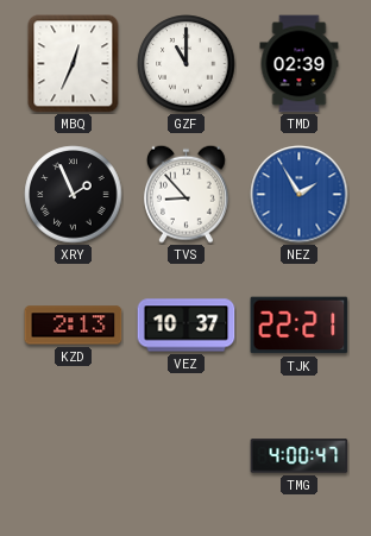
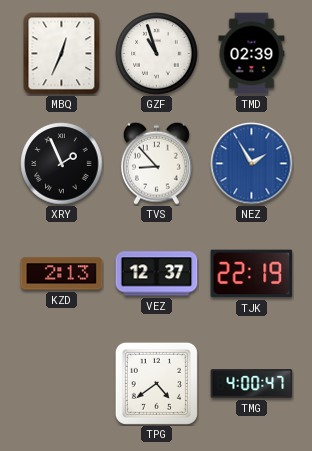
GZF: 11:00 -> 10:57 (157, 54)
VEZ: 10:37 -> 12:37 (157, 274)
TJK: 22:21 -> 22:19 (252, 274)
TPG: none -> 4:39 (156, 383)
